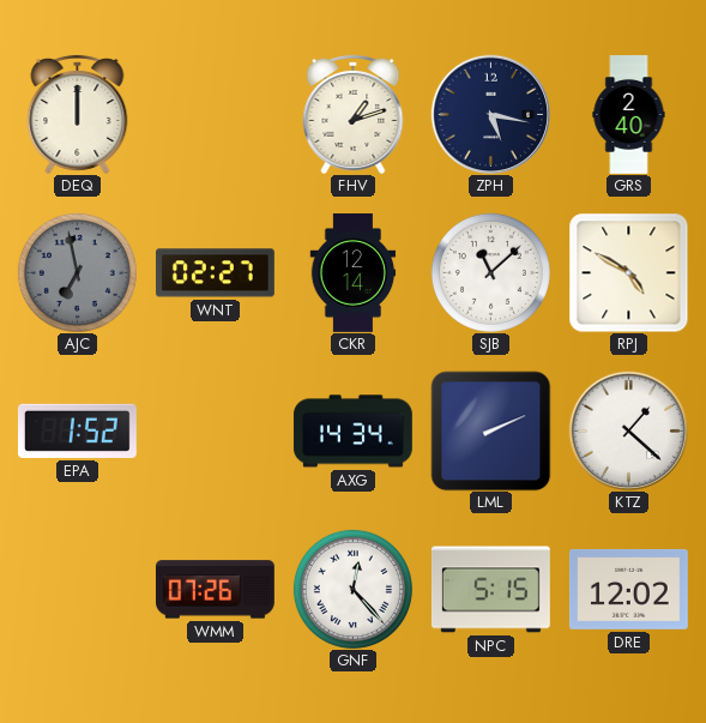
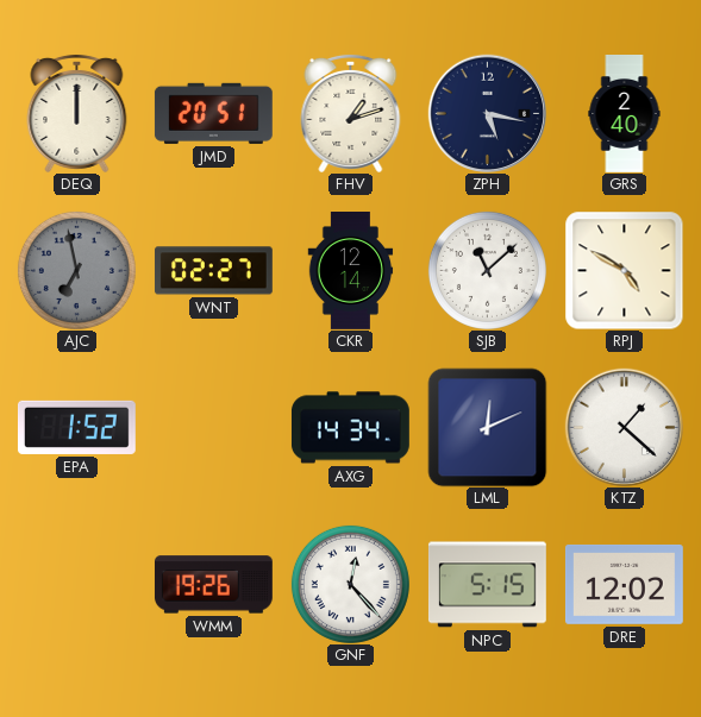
JMD: none -> 20:51 (213, 113)
LML: 2:11 -> 12:11 (487, 427)
WMM: 07:26 -> 19:26 (213, 585)
